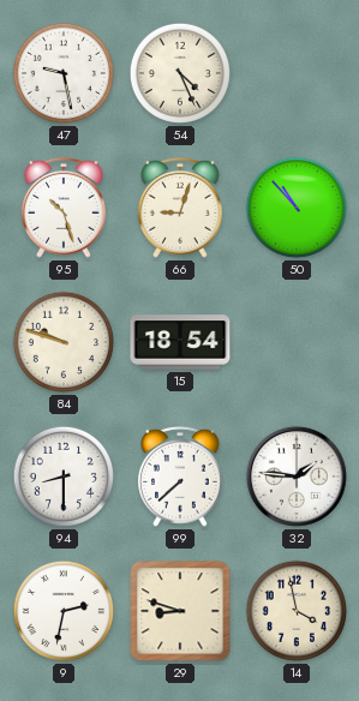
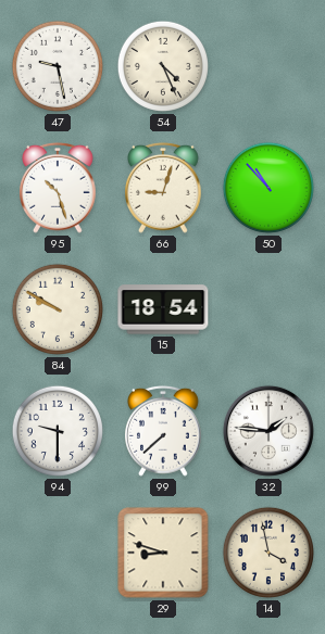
84: 9:48 -> 9:50 (58, 309)
94: 8:30 -> 9:30 (58, 431)
9: 2:32 -> none (64, 611)
